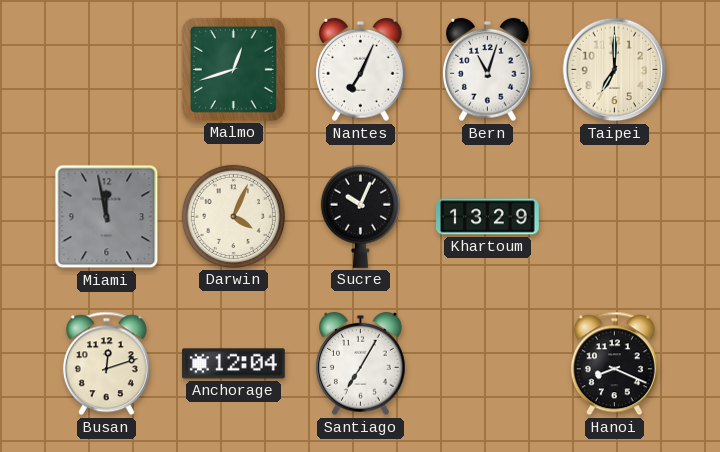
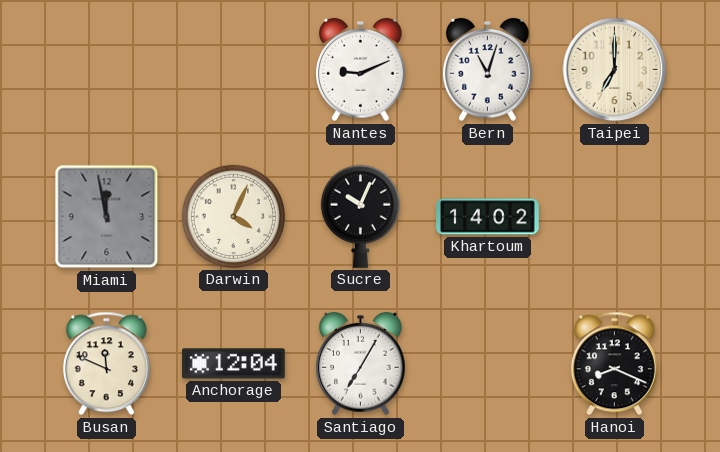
Malmo: 12:42 -> none (233, 69)
Nantes: 7:04 -> 9:11 (361, 70)
Khartoum: 13:29 -> 14:02 (488, 217)
Busan: 12:12 -> 11:49 (106, 364)
